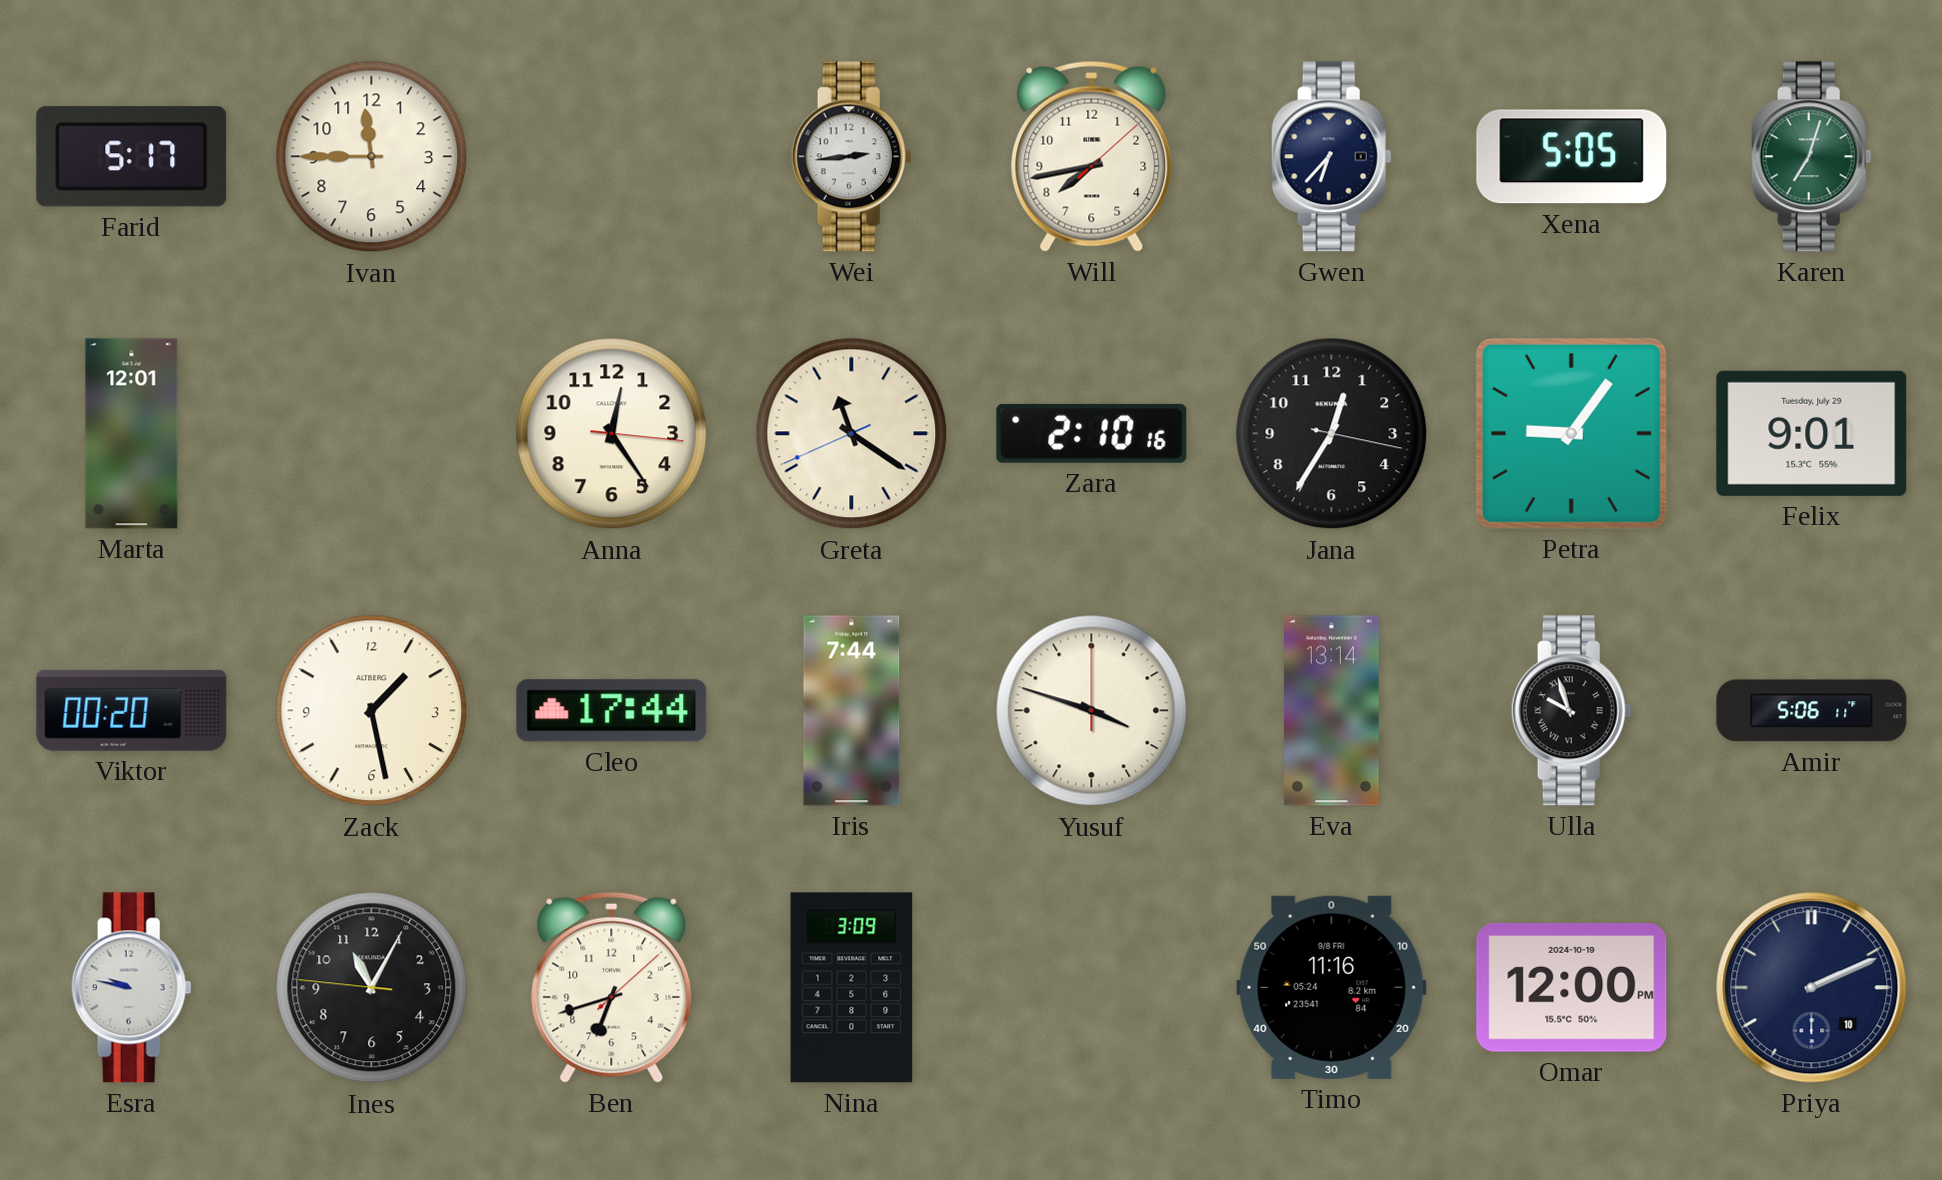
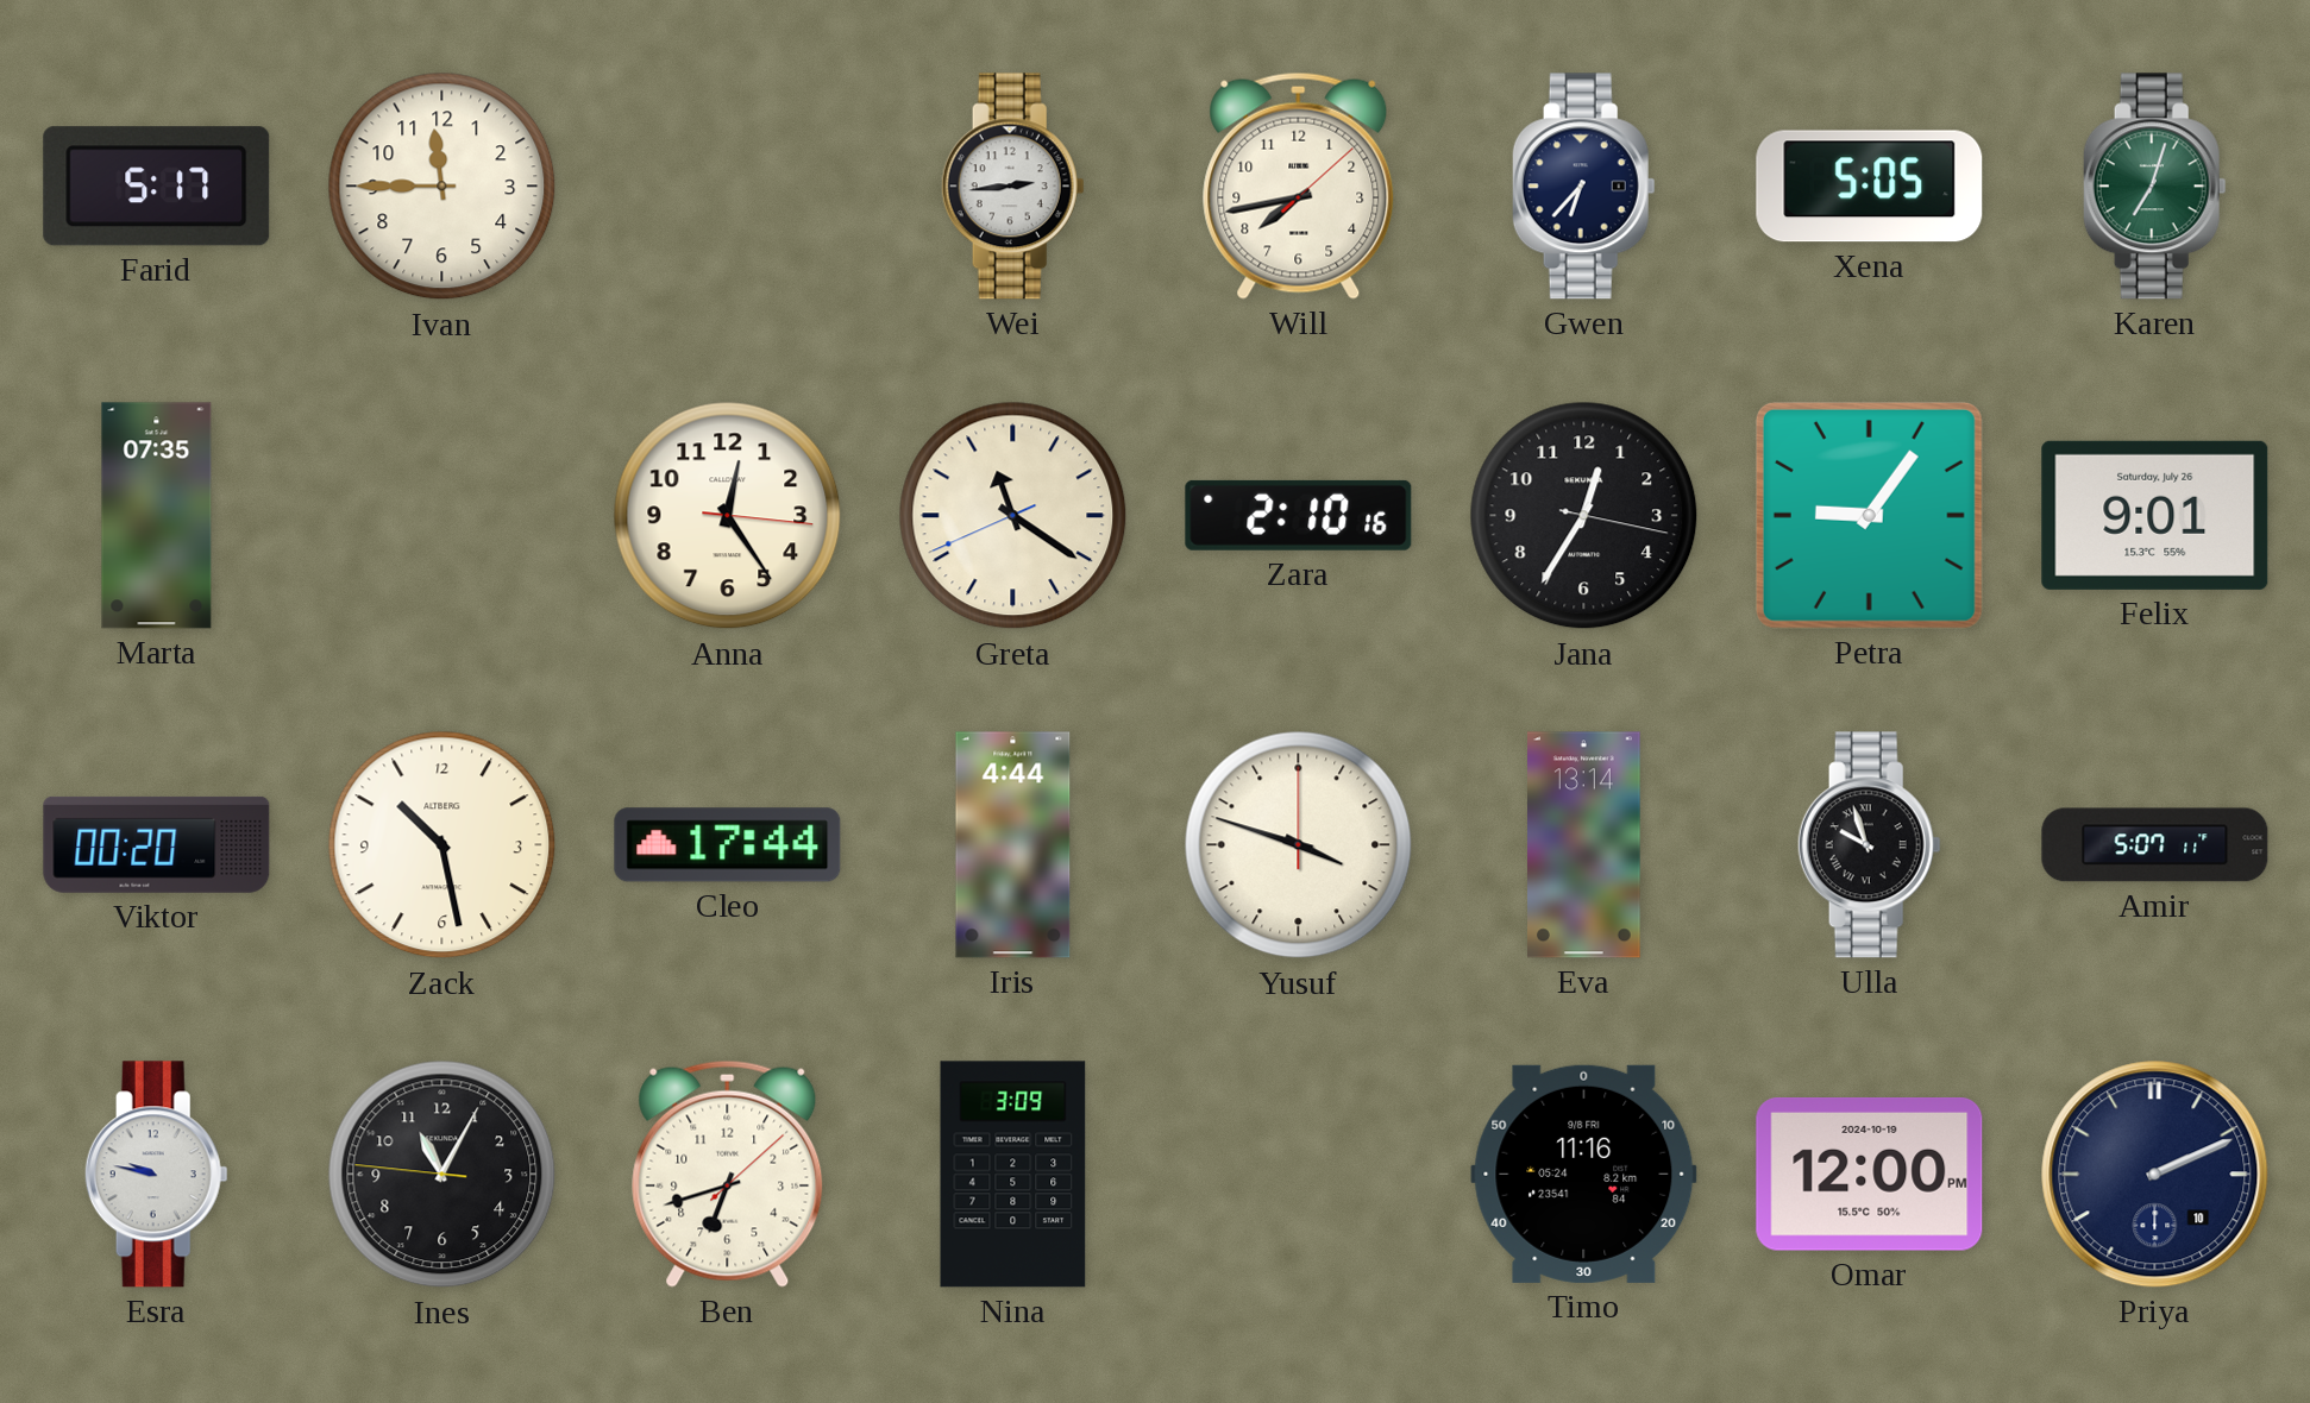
Marta: 12:01 -> 07:35 (157, 516)
Felix date: Tuesday, July 29 -> Saturday, July 26 (2155, 515)
Zack: 1:28 -> 10:28 (442, 845)
Iris: 7:44 -> 4:44 (1013, 845)
Amir: 5:06 -> 5:07 (2155, 845)
